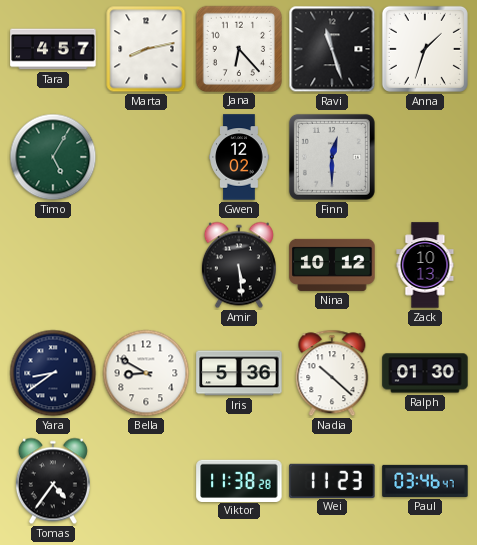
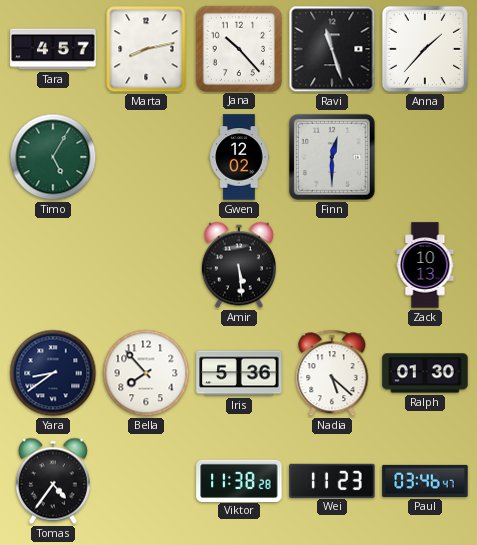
Jana: 6:23 -> 10:23 (238, 48)
Anna: 1:33 -> 1:37 (425, 49)
Nina: 10:12 -> none (332, 265)
Bella: 8:50 -> 7:53 (146, 373)
Nadia: 10:22 -> 5:22 (332, 373)
